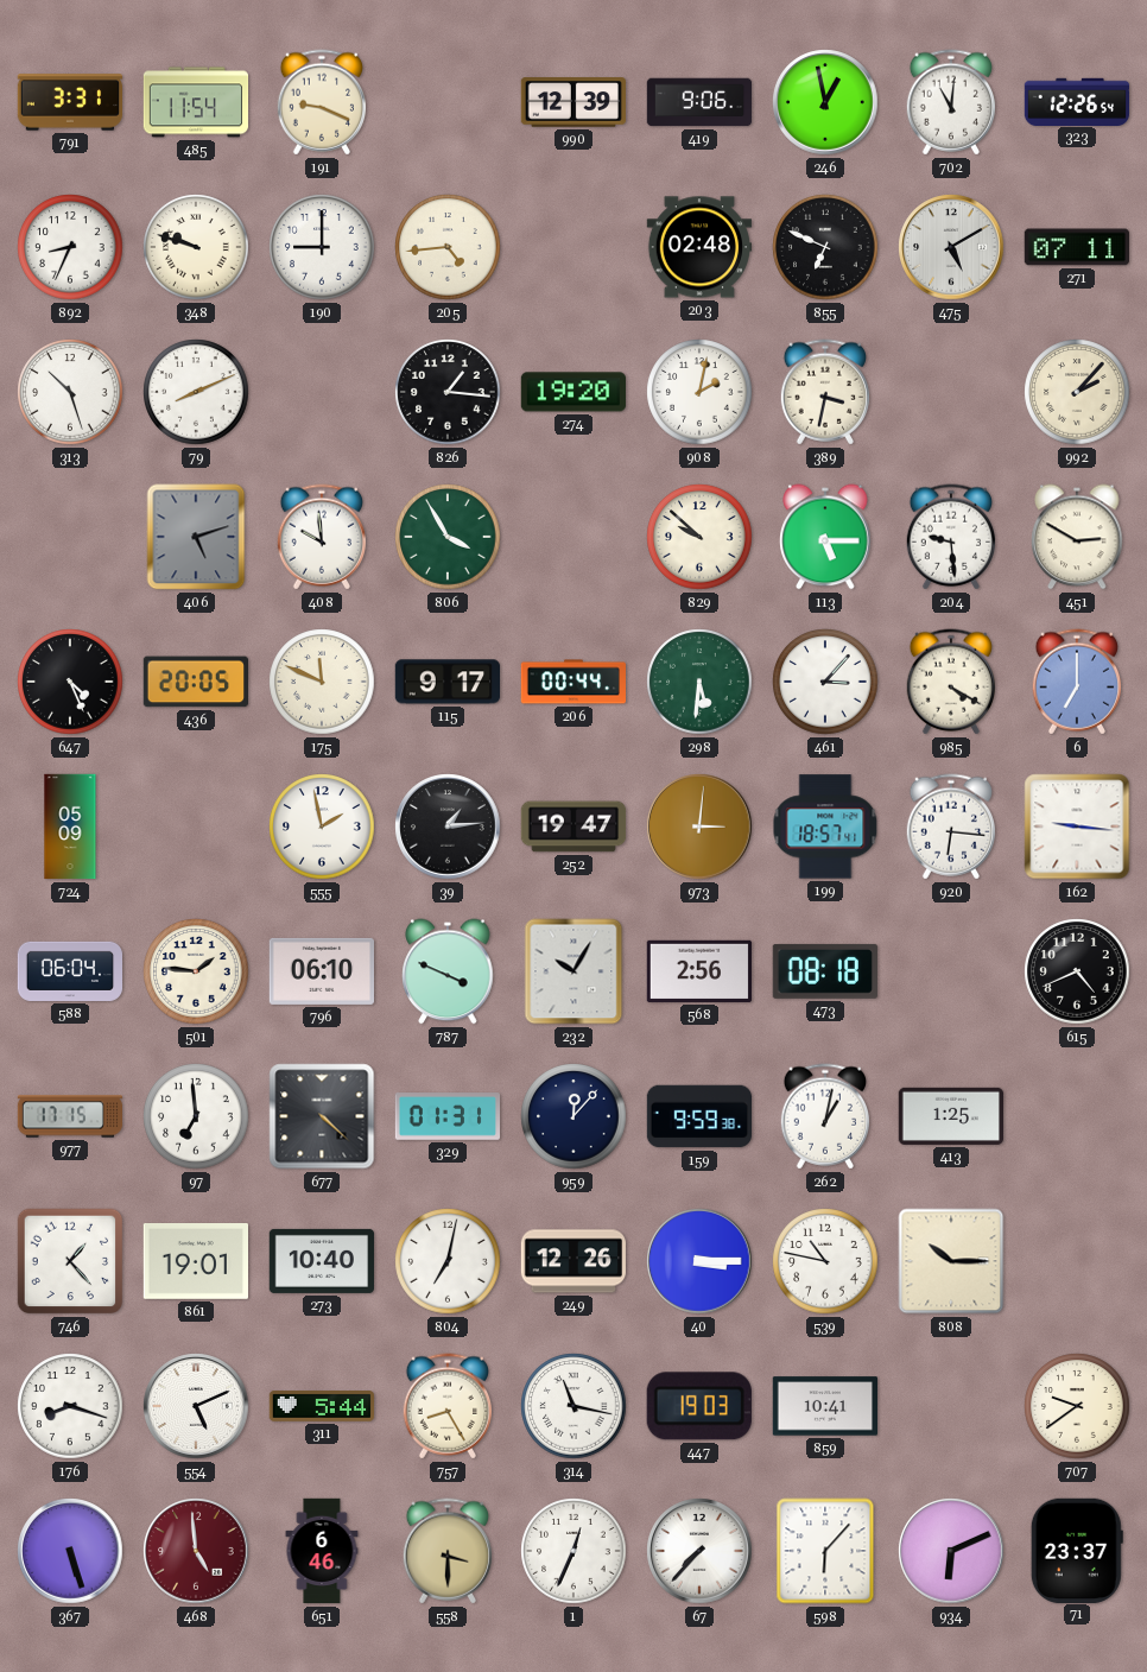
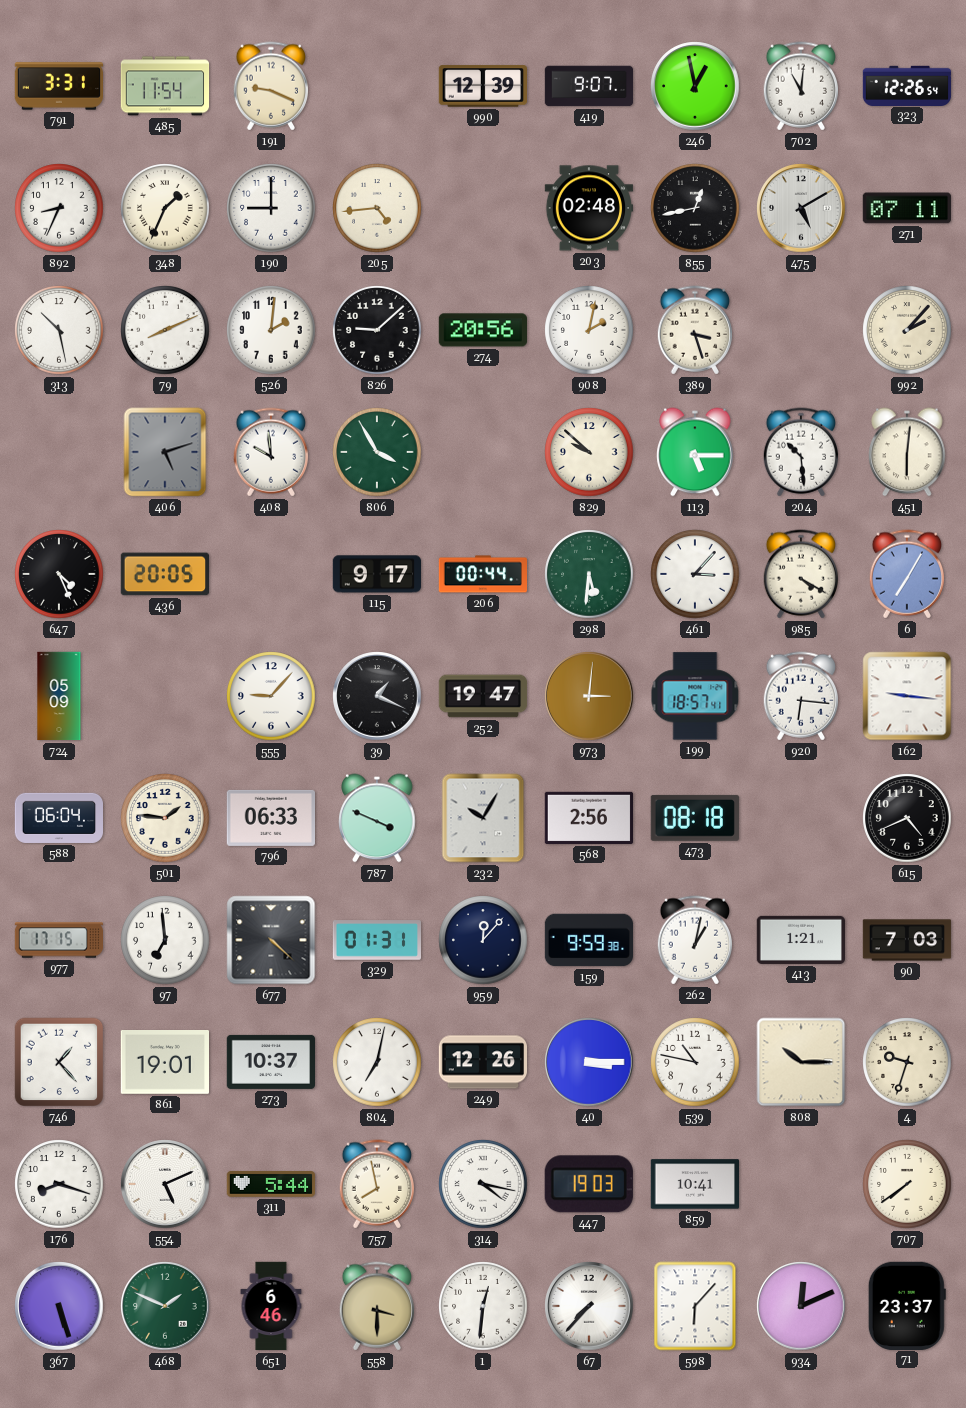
419: 9:06 -> 9:07 (589, 86)
348: 9:48 -> 1:34 (165, 208)
855: 6:49 -> 12:43 (695, 208)
313: 10:27 -> 10:28 (59, 330)
526: none -> 2:01 (271, 330)
826: 1:16 -> 9:08 (377, 330)
274: 19:20 -> 20:56 (482, 330)
389: 3:32 -> 3:27 (694, 330)
204: 9:29 -> 10:29 (800, 452)
451: 2:50 -> 6:01 (907, 452)
175: 11:49 -> none (322, 682)
6: 7:00 -> 7:05 (906, 574)
555: 1:58 -> 9:07 (271, 696)
39: 1:14 -> 1:19 (377, 696)
796: 06:10 -> 06:33 (270, 818)
413: 1:25 -> 1:21 (800, 940)
90: none -> 7:03 (907, 940)
273: 10:40 -> 10:37 (270, 1062)
4: none -> 9:33 (907, 1062)
757: 8:25 -> 7:58 (376, 1184)
314: 11:17 -> 4:17 (483, 1184)
707: 9:39 -> 7:39 (907, 1184)
468: 4:59 -> 1:49 (165, 1306)
468 dial: burgundy -> green (165, 1306)
1: 12:34 -> 12:31 (483, 1306)
934: 6:11 -> 12:11 (801, 1306)
